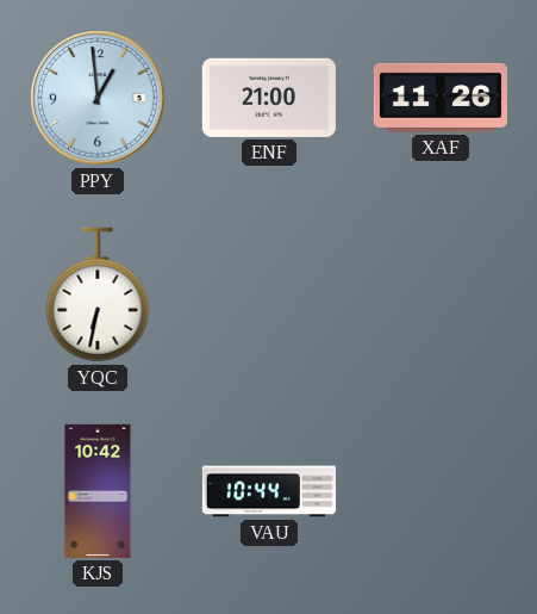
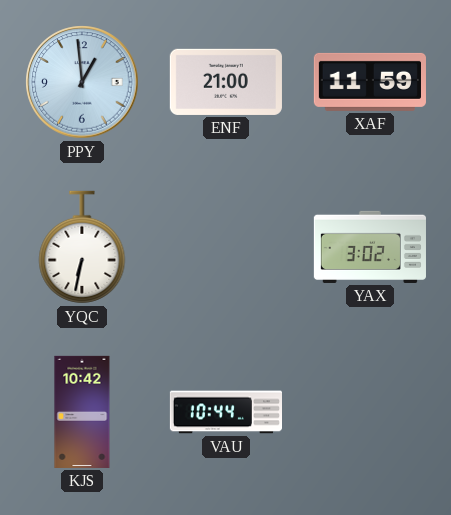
XAF: 11:26 -> 11:59 (370, 82)
YAX: none -> 3:02 (370, 247)
